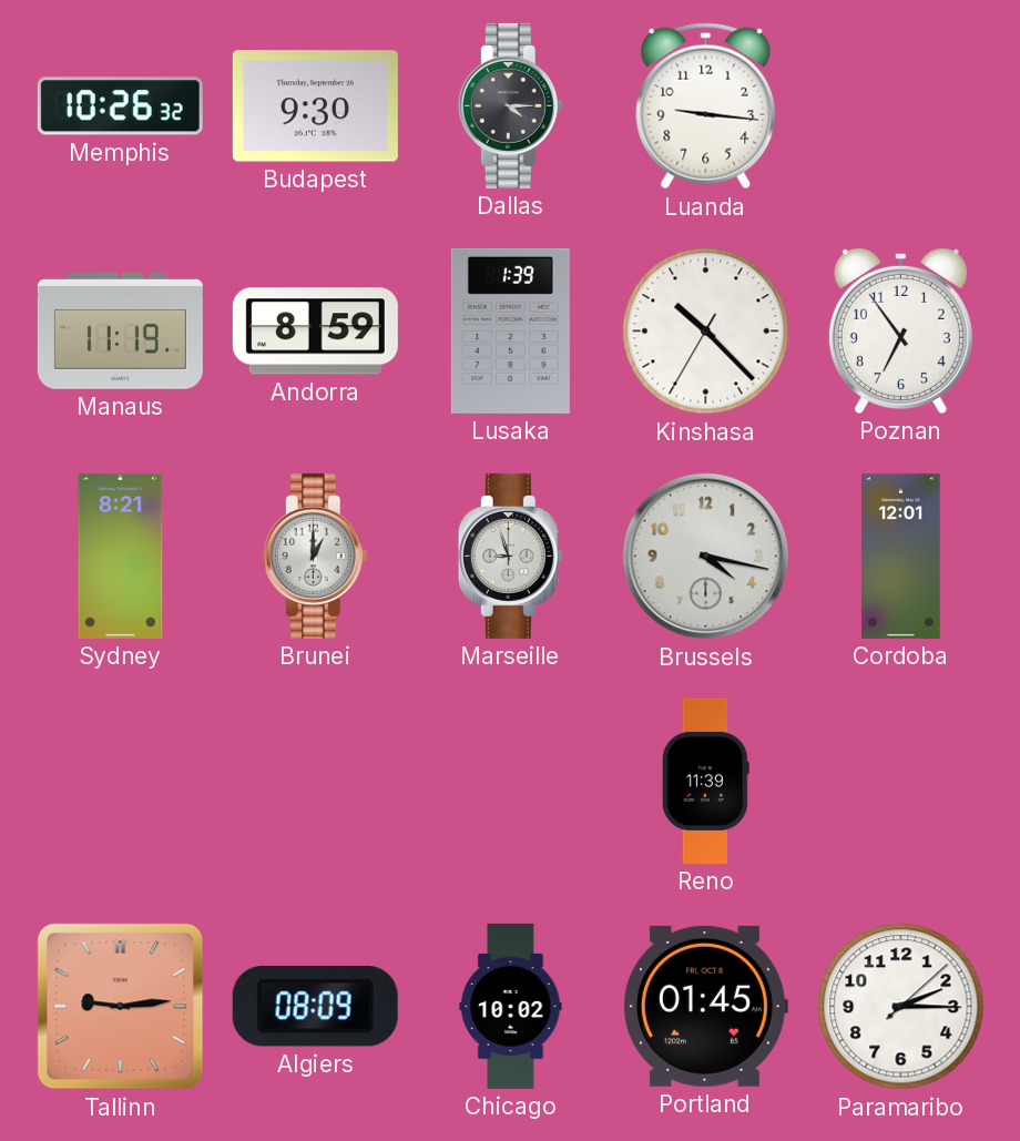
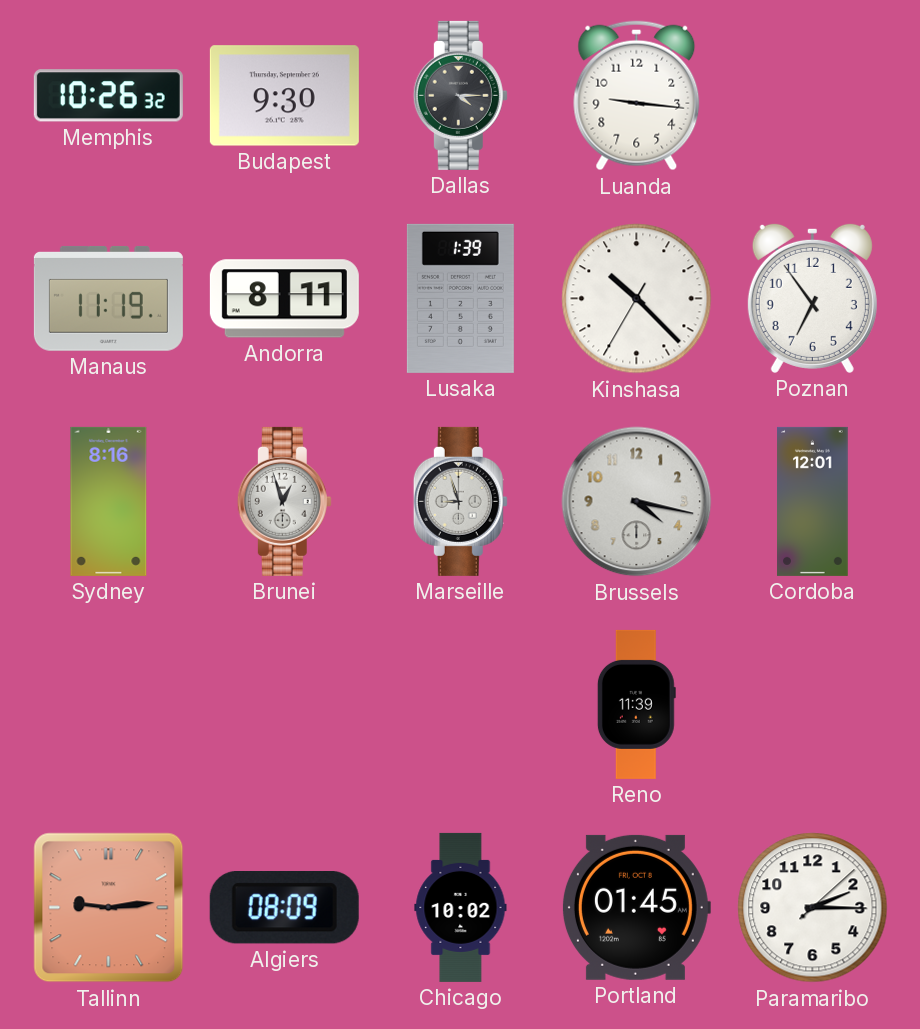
Andorra: 8:59 -> 8:11 (284, 299)
Sydney: 8:21 -> 8:16 (109, 501)
Brunei: 1:00 -> 12:57 (284, 501)
